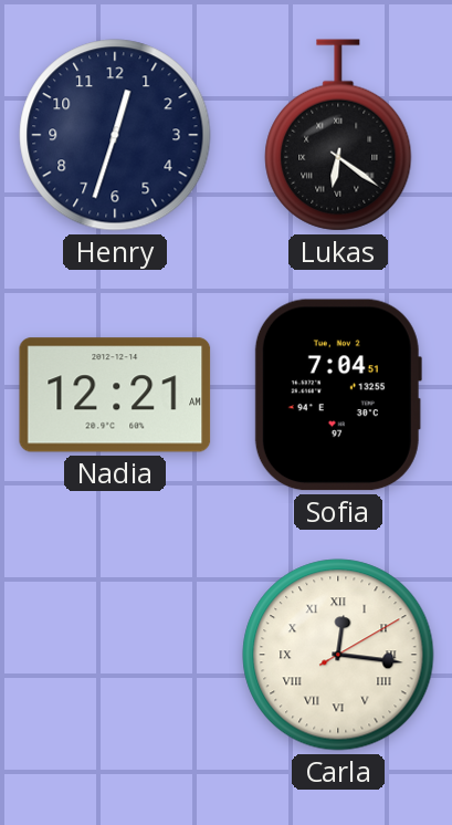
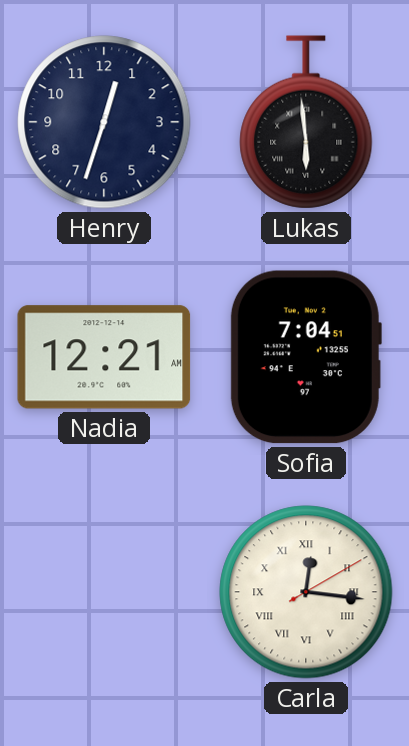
Lukas: 6:21 -> 5:59 (306, 122)
